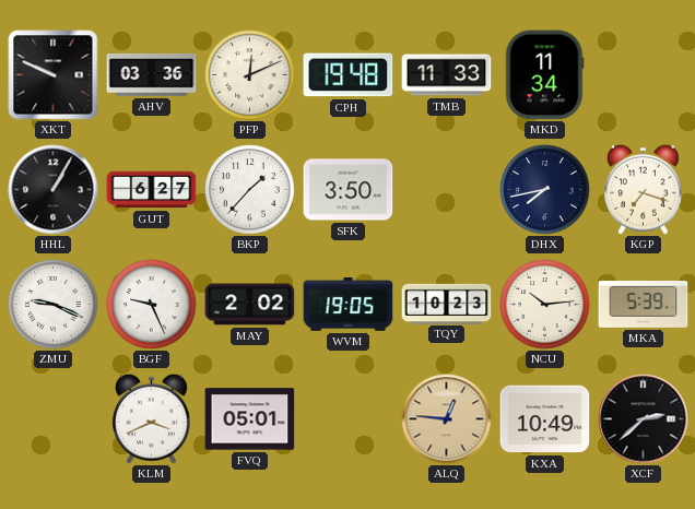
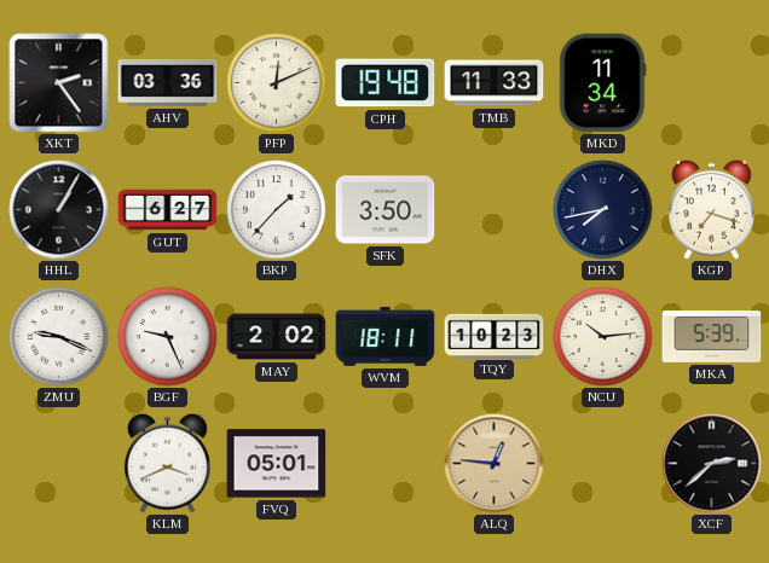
XKT: 9:49 -> 2:24 (59, 83)
WVM: 19:05 -> 18:11 (386, 337)
KXA: 10:49 -> none (545, 419)
